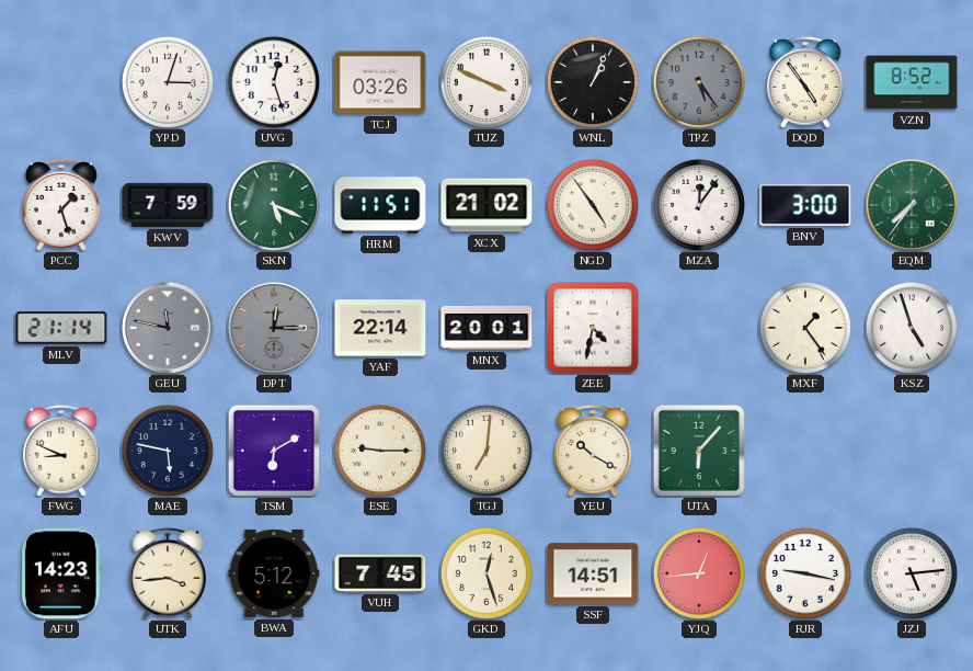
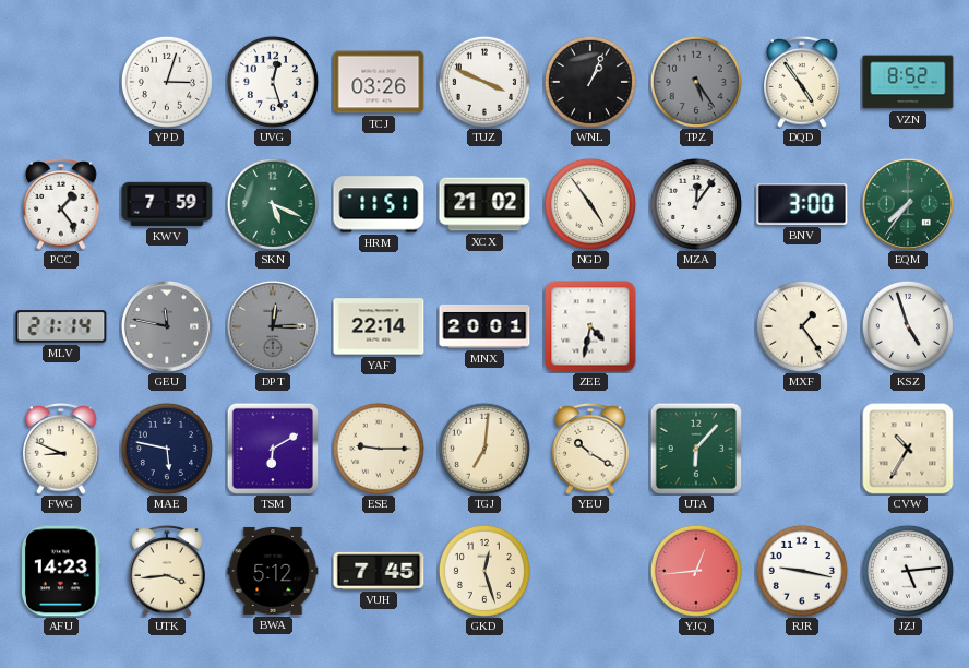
PCC: 1:27 -> 1:24 (61, 205)
CVW: none -> 10:35 (908, 449)
SSF: 14:51 -> none (593, 573)
